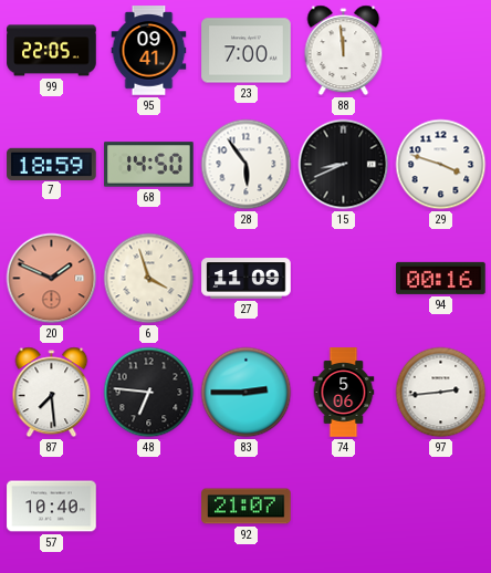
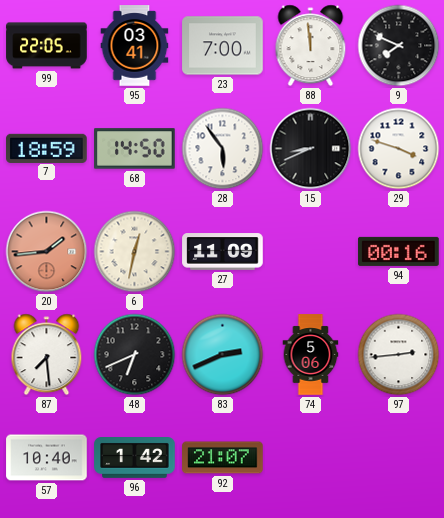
95: 09:41 -> 03:41 (135, 46)
9: none -> 7:49 (399, 46)
20: 1:49 -> 1:44 (47, 252)
6: 3:57 -> 12:32 (135, 252)
48: 6:46 -> 6:41 (135, 355)
83: 2:45 -> 2:41 (223, 355)
96: none -> 1:42 (135, 458)
